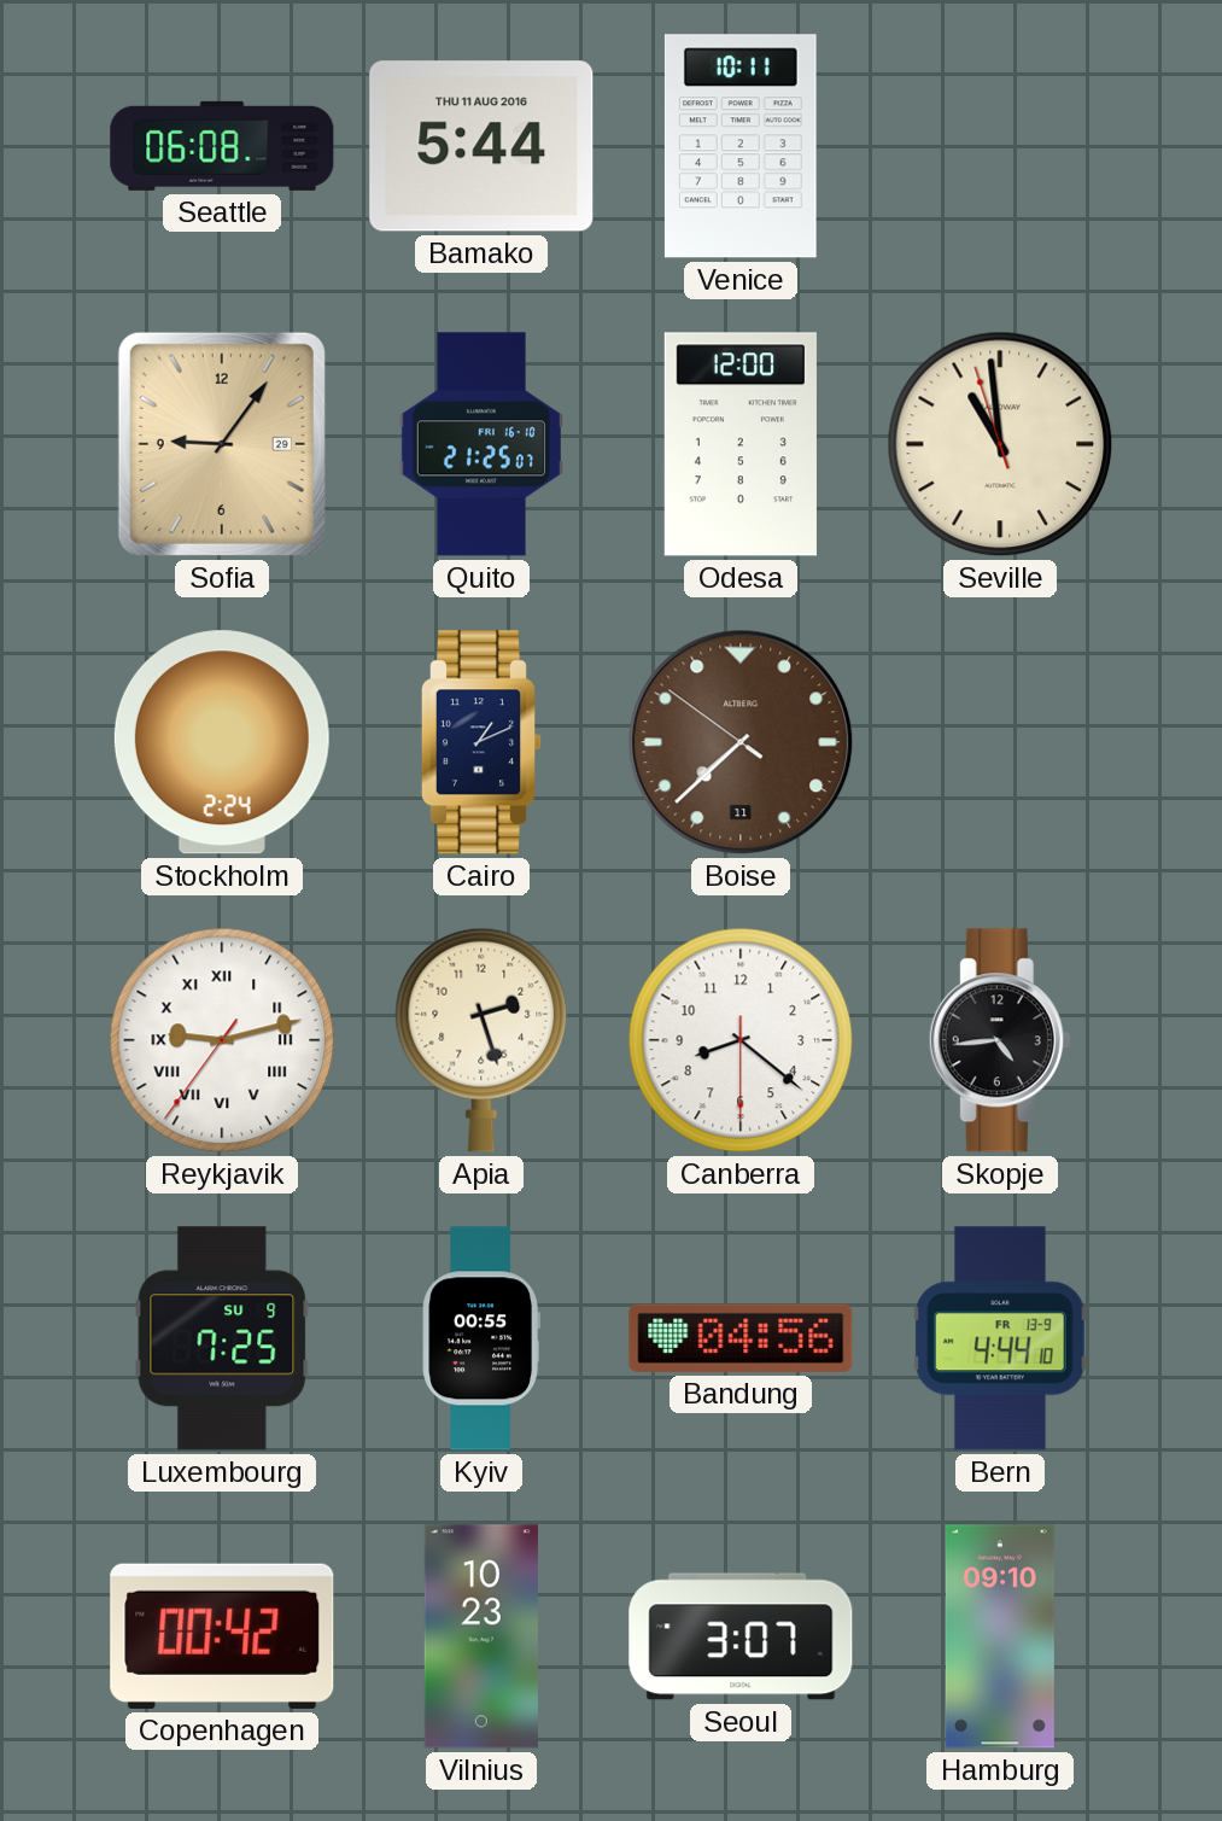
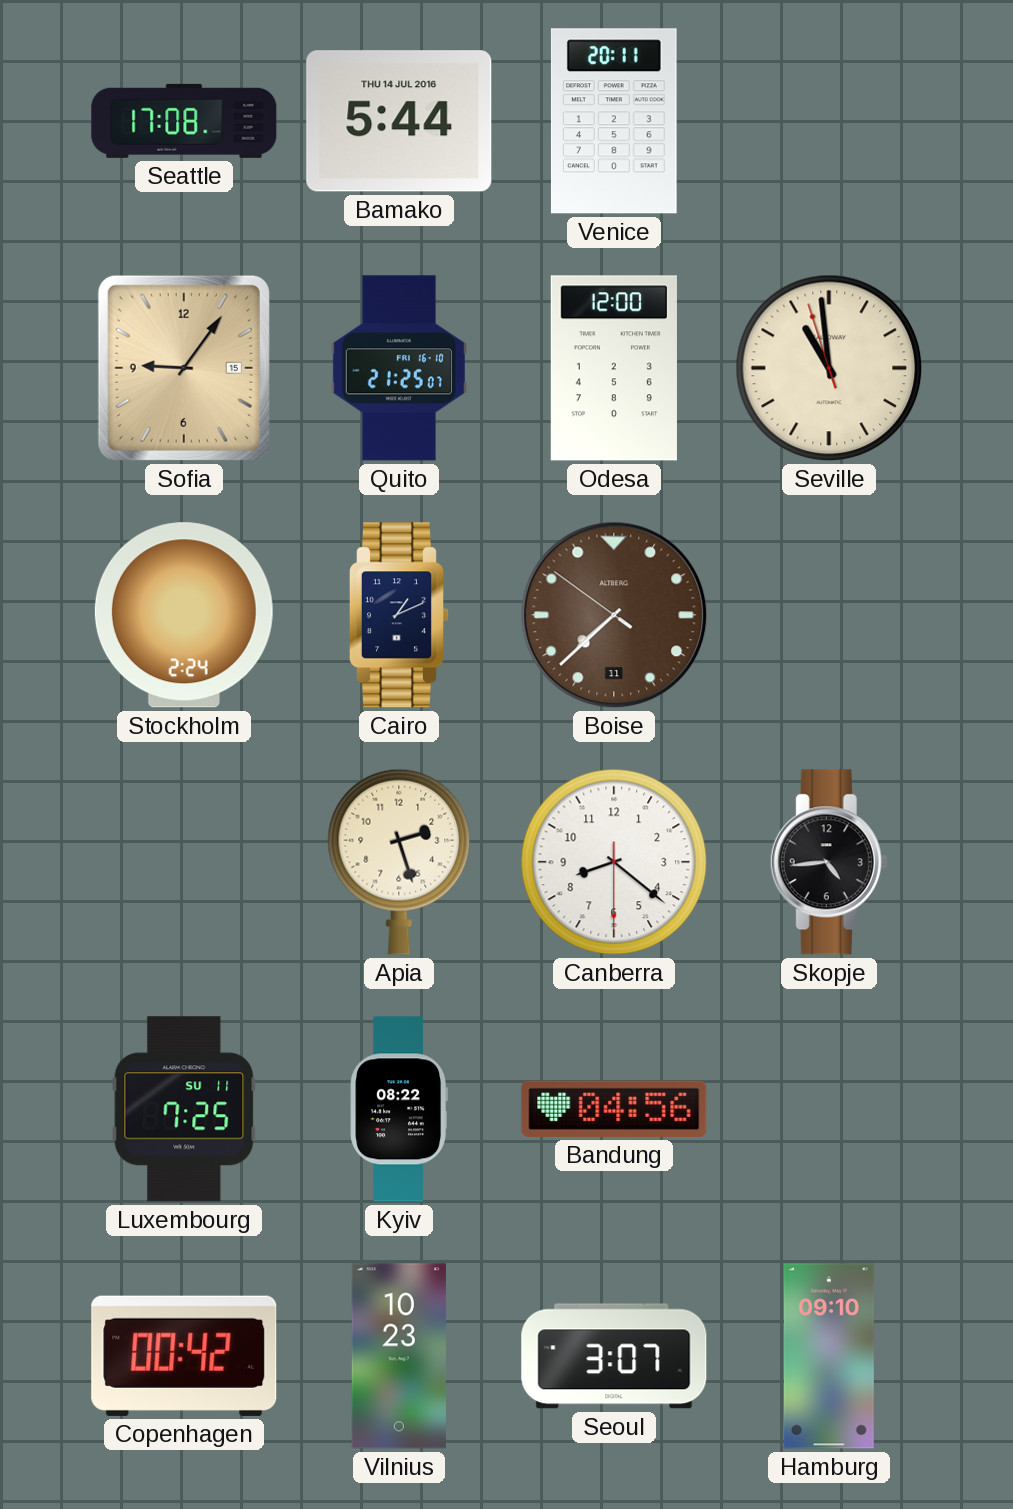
Seattle: 06:08 -> 17:08 (184, 121)
Bamako date: THU 11 AUG 2016 -> THU 14 JUL 2016 (399, 121)
Venice: 10:11 -> 20:11 (614, 121)
Sofia date: 29 -> 15 (184, 368)
Reykjavik: 9:12 -> none (222, 1040)
Luxembourg date: SU 9 -> SU 11 (184, 1109)
Kyiv: 00:55 -> 08:22 (399, 1109)
Bern: 4:44 -> none (1000, 1338)
